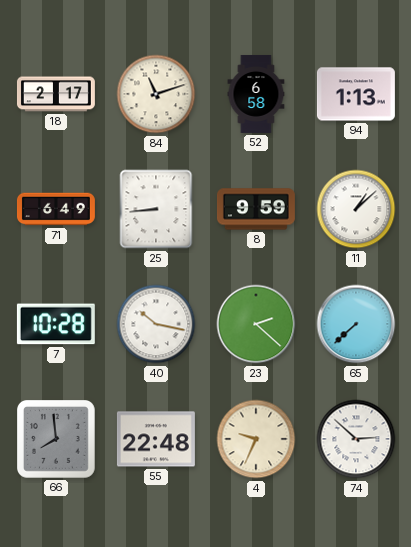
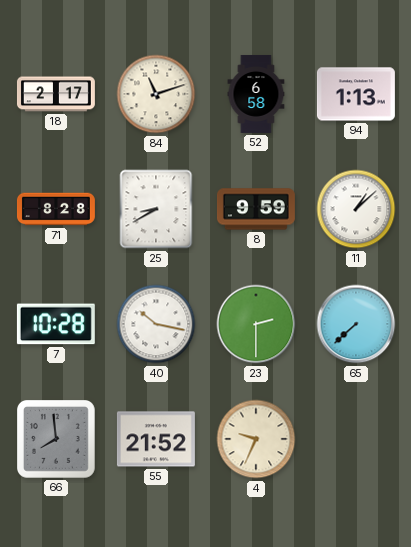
71: 6:49 -> 8:28 (56, 209)
25: 8:44 -> 8:40 (156, 209)
23: 2:22 -> 2:30 (256, 324)
55: 22:48 -> 21:52 (156, 439)
74: 2:52 -> none (356, 439)
